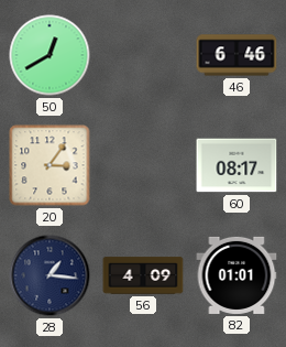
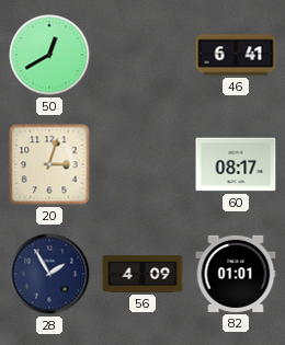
46: 6:46 -> 6:41 (236, 55)
20: 3:06 -> 3:03 (49, 164)
28: 1:16 -> 1:55 (49, 274)
